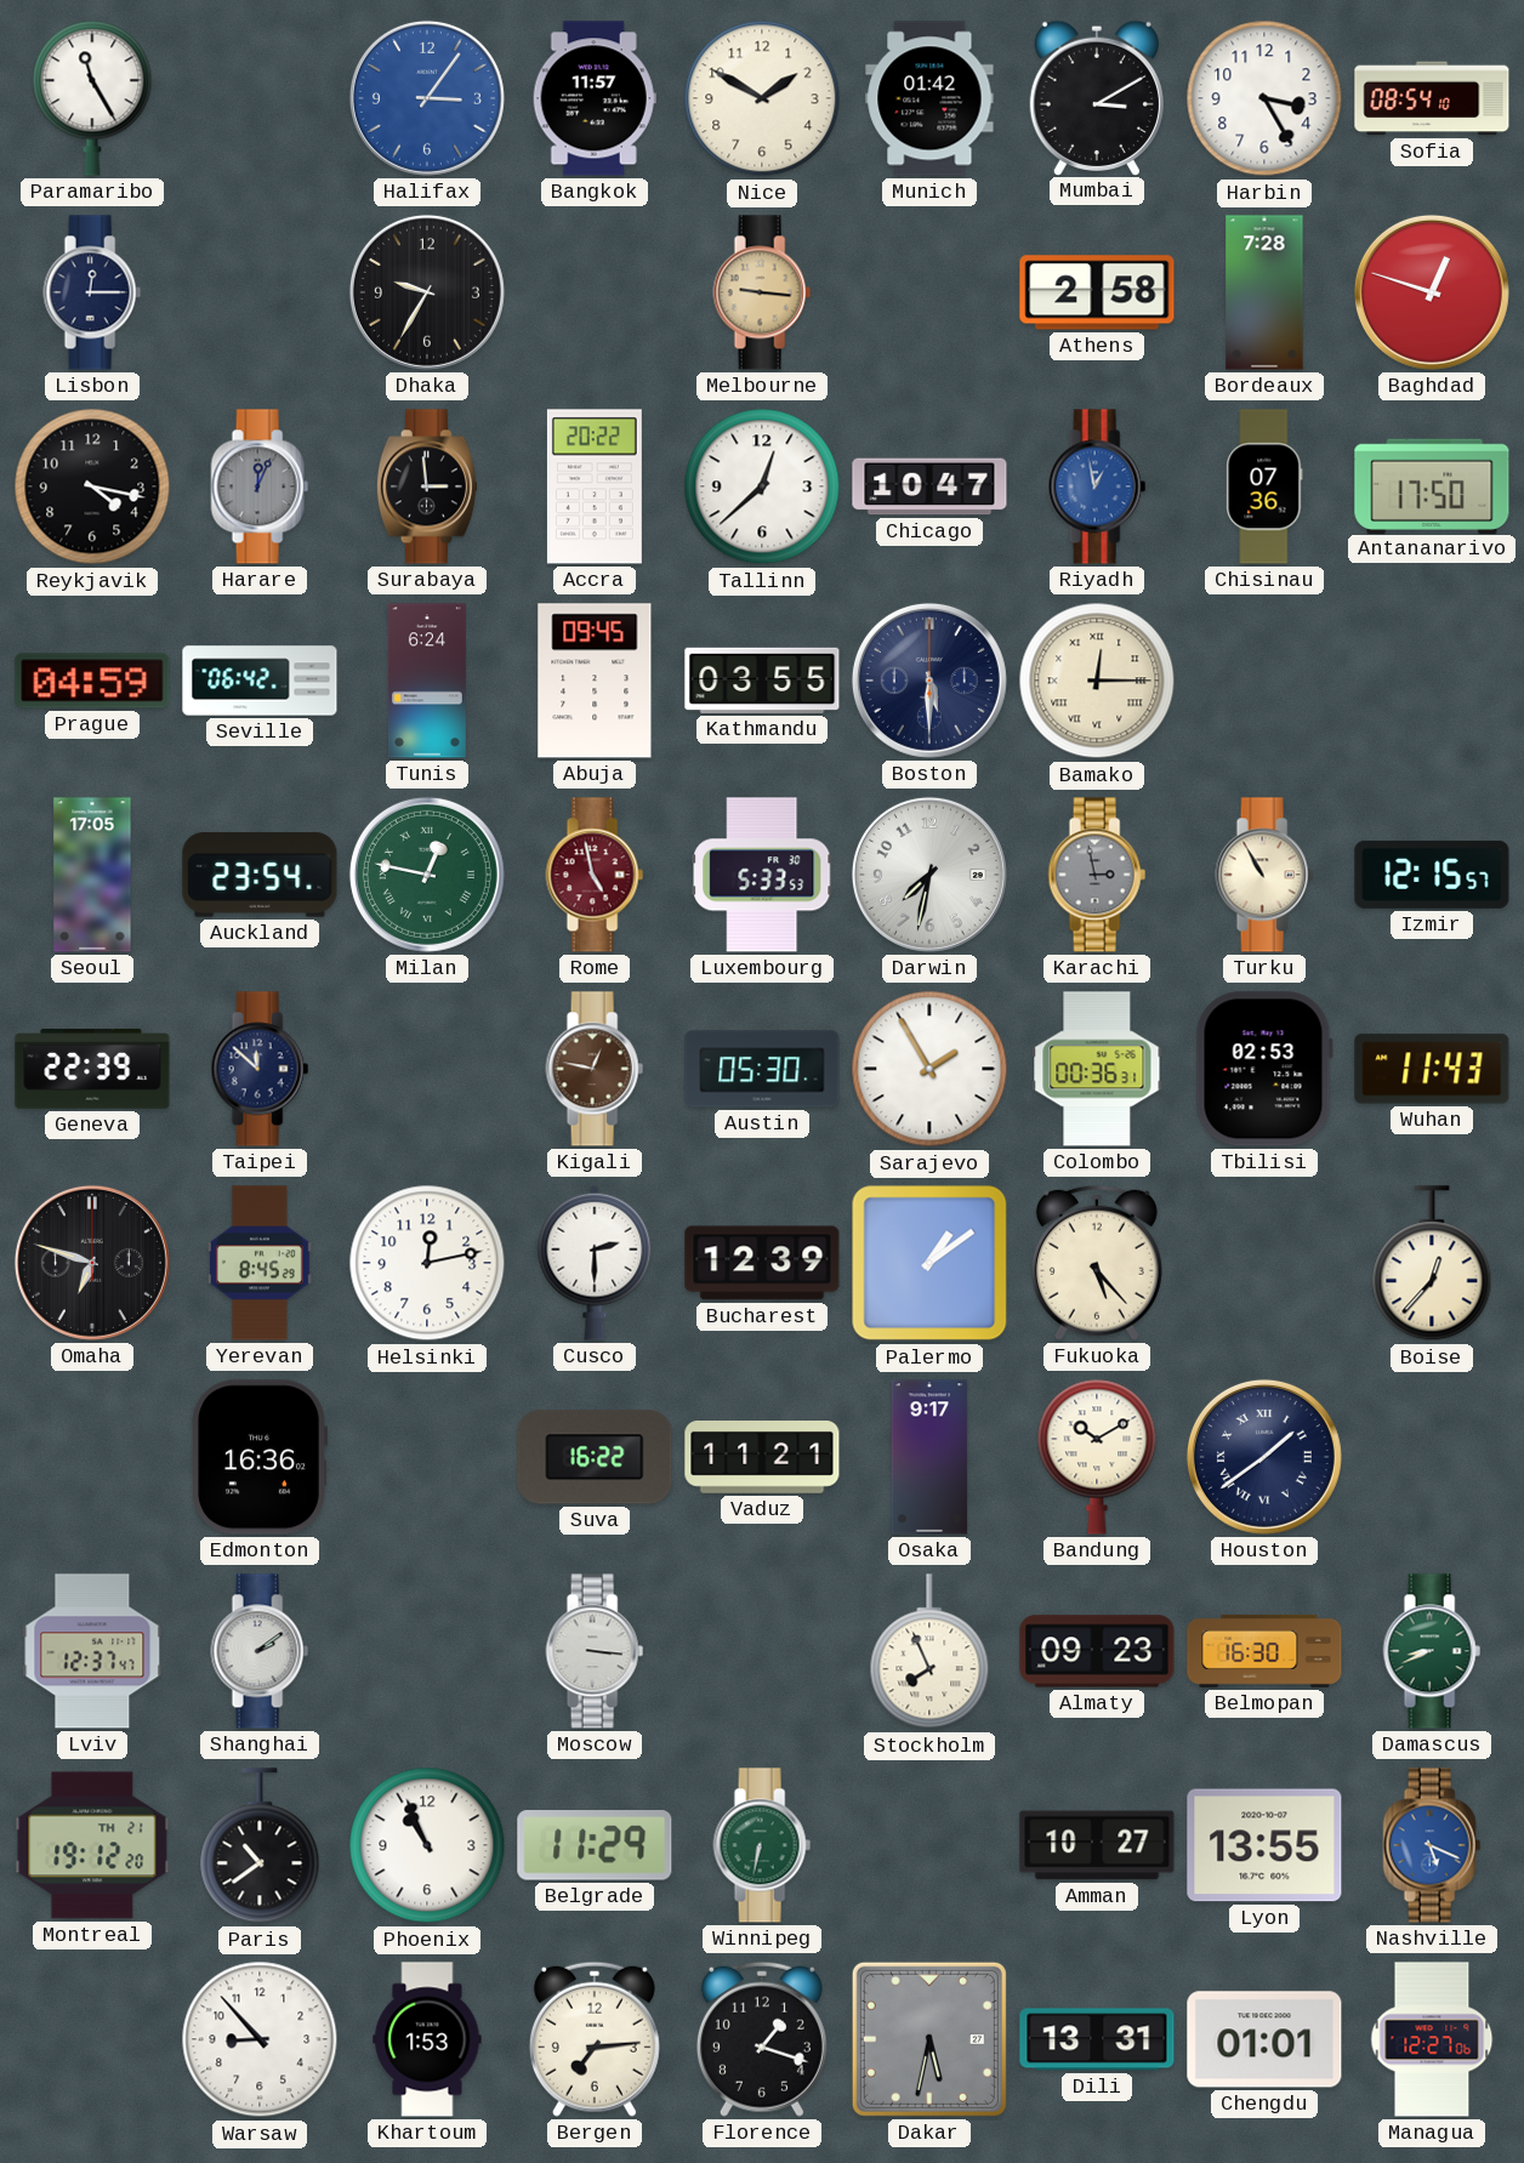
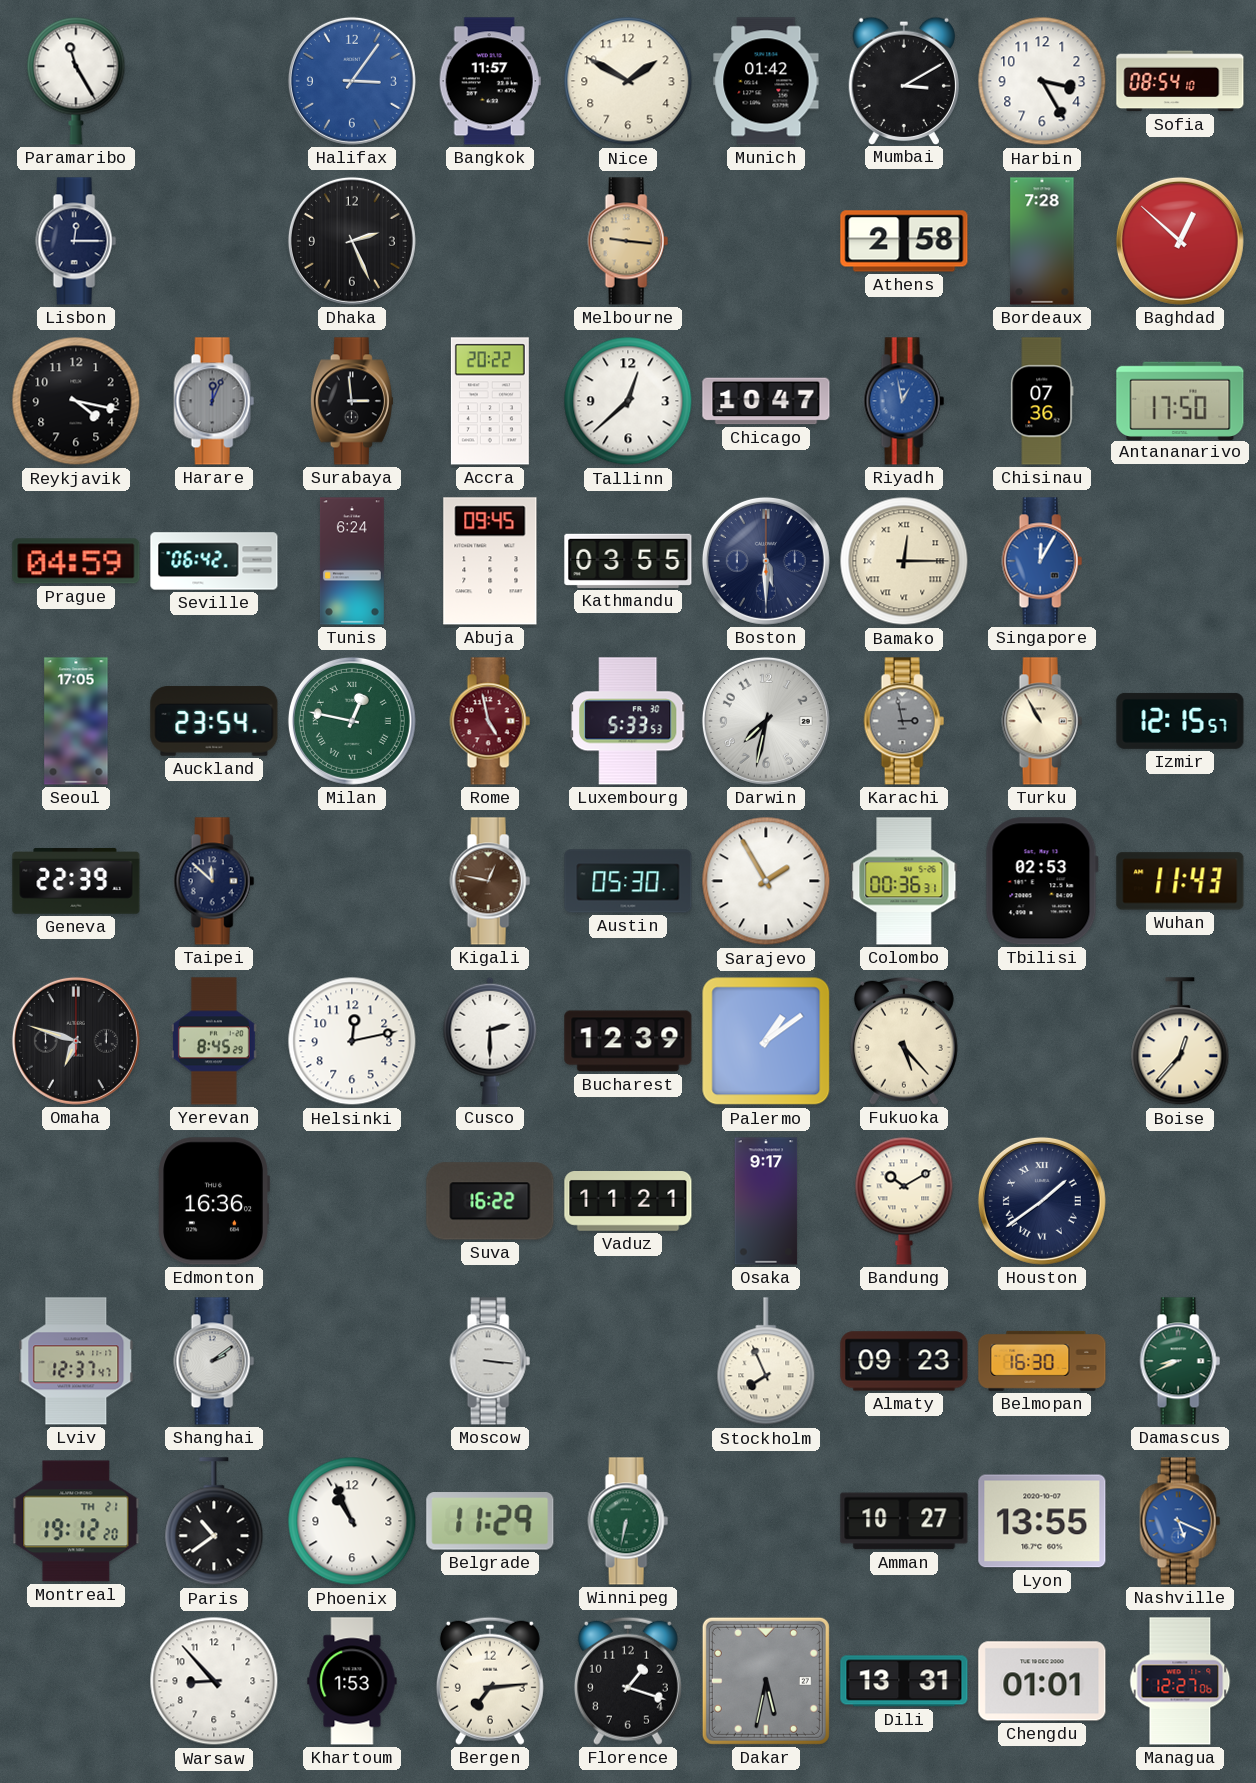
Dhaka: 9:35 -> 2:26 (352, 241)
Baghdad: 12:48 -> 12:52 (1180, 241)
Singapore: none -> 12:05 (1042, 561)
